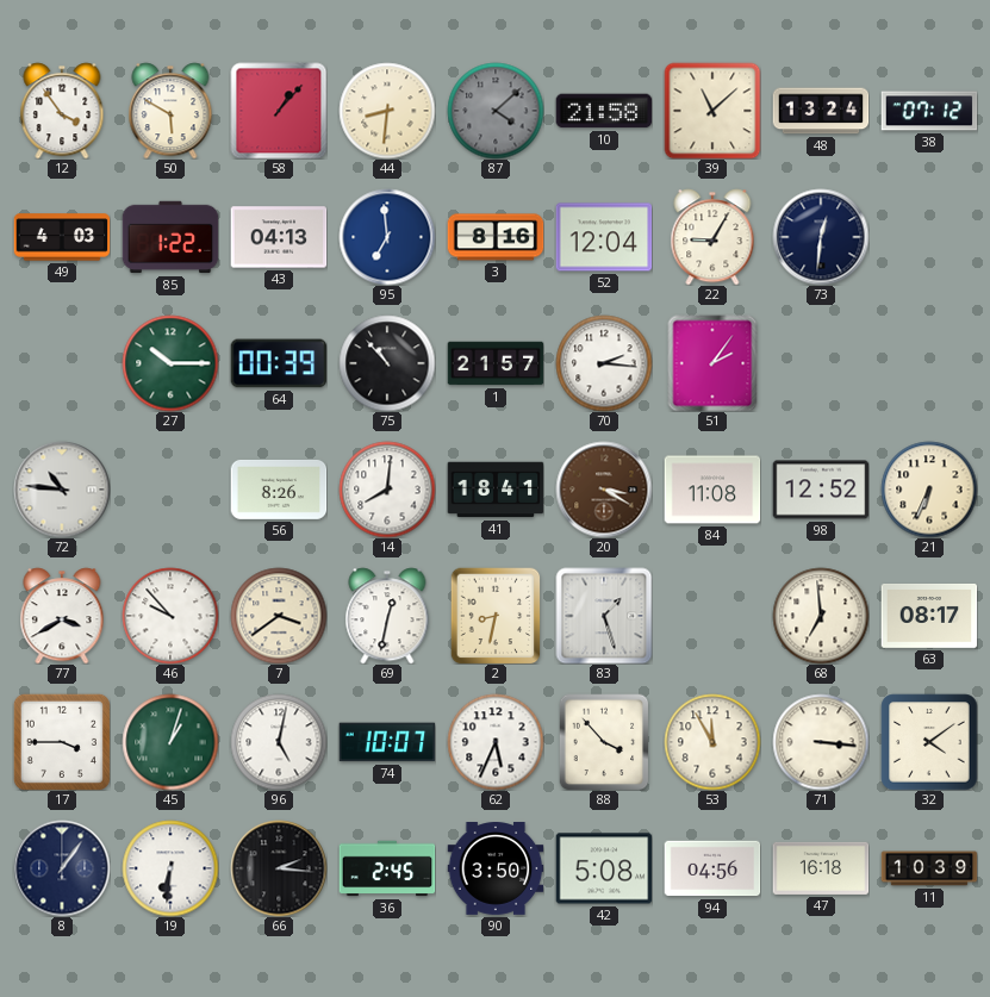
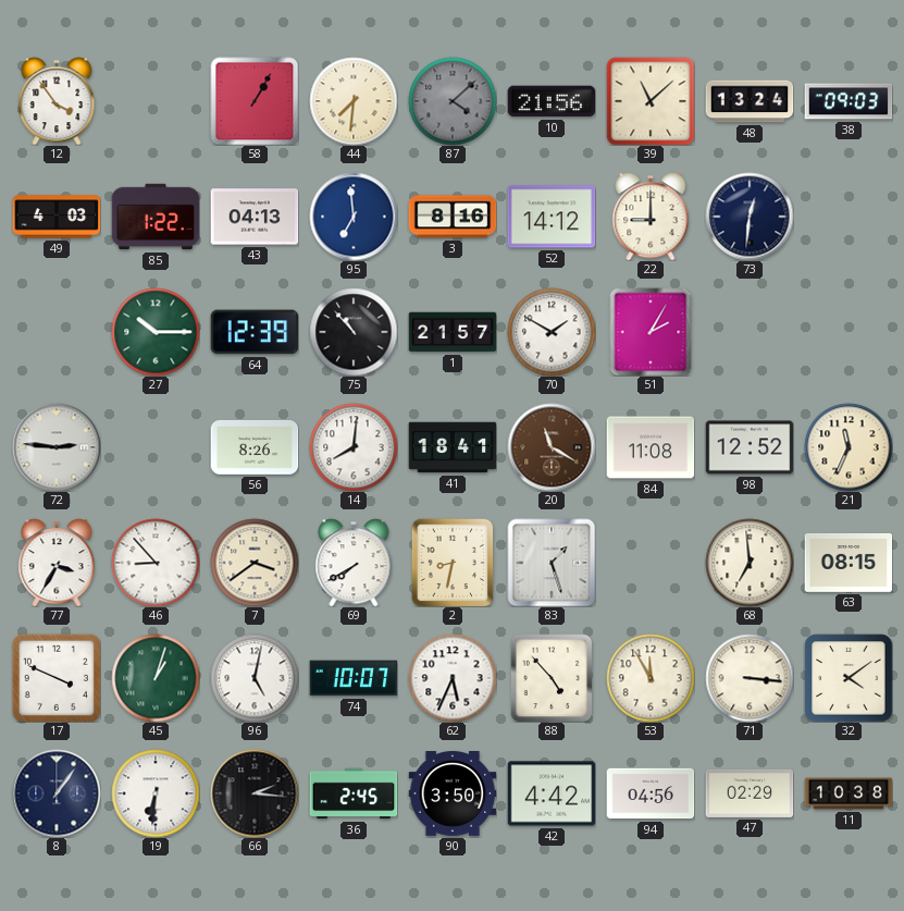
50: 5:50 -> none (170, 111)
58: 1:07 -> 1:05 (255, 101)
44: 8:31 -> 7:31 (354, 101)
10: 21:58 -> 21:56 (552, 101)
38: 07:12 -> 09:03 (849, 101)
52: 12:04 -> 14:12 (552, 217)
22: 9:05 -> 9:00 (651, 217)
64: 00:39 -> 12:39 (255, 332)
70: 2:16 -> 1:50 (552, 332)
51: 2:06 -> 2:05 (651, 332)
72: 10:46 -> 2:46 (57, 447)
20: 3:20 -> 11:20 (552, 447)
21: 6:34 -> 11:34 (849, 447)
77: 3:40 -> 3:35 (57, 563)
46: 9:53 -> 8:53 (156, 563)
69: 12:32 -> 7:40 (354, 563)
63: 08:17 -> 08:15 (849, 564)
17: 3:45 -> 3:49 (57, 678)
88: 3:53 -> 4:53 (552, 678)
42: 5:08 -> 4:42 (552, 793)
47: 16:18 -> 02:29 (750, 793)
11: 10:39 -> 10:38 (849, 793)
